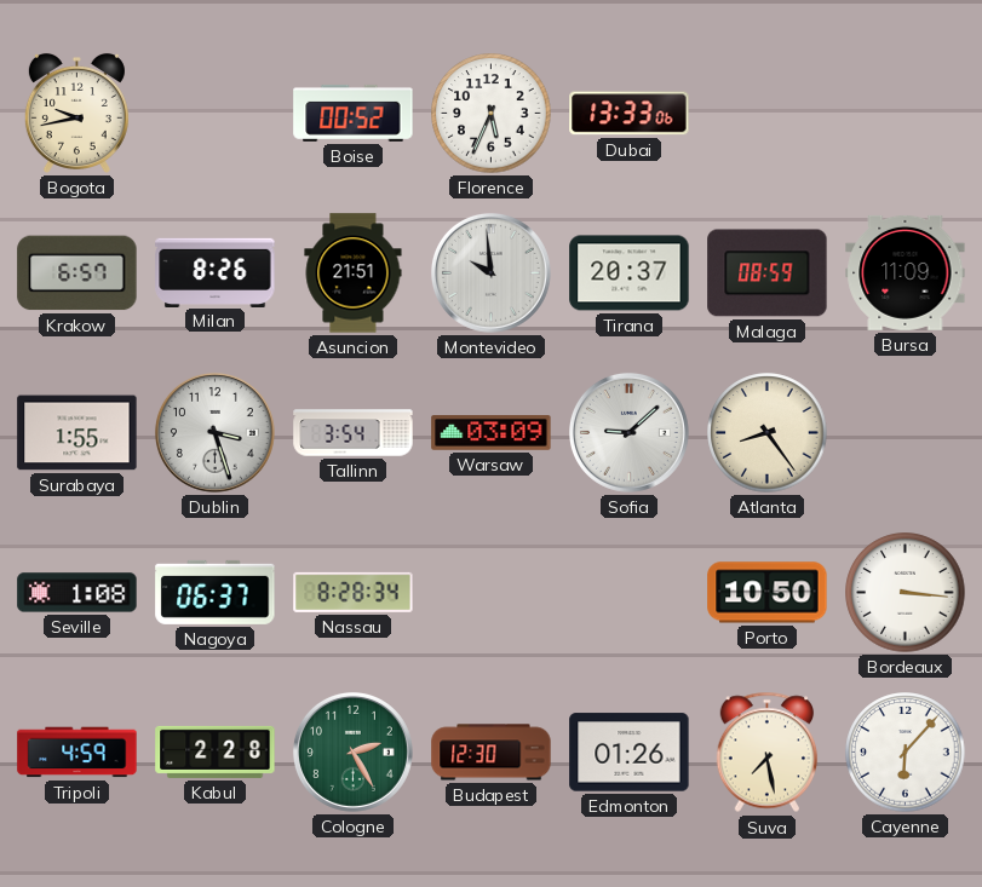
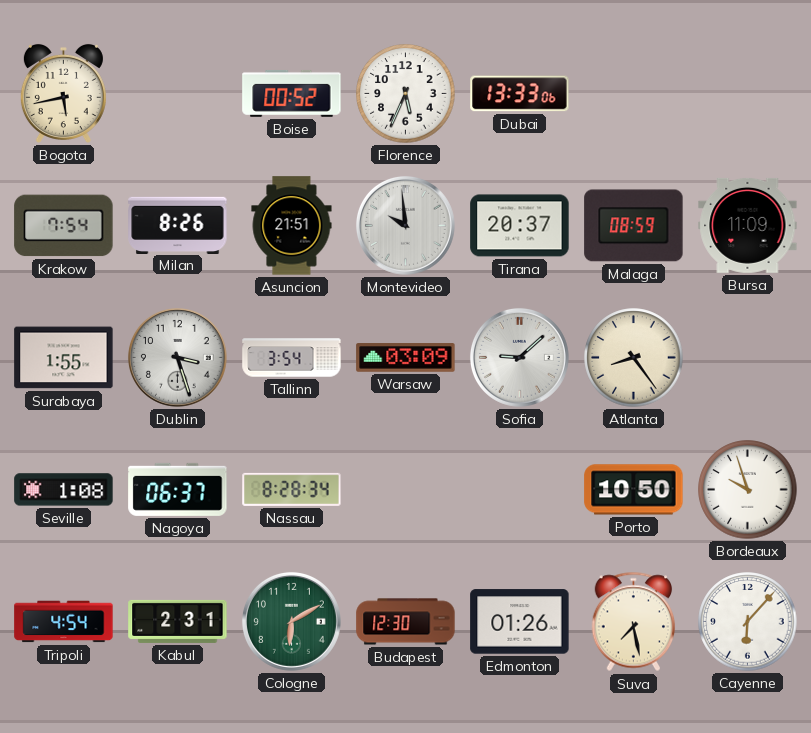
Bogota: 9:43 -> 5:43 (63, 93)
Krakow: 6:57 -> 7:54 (64, 226)
Bordeaux: 3:16 -> 9:57 (748, 490)
Tripoli: 4:59 -> 4:54 (64, 622)
Kabul: 2:28 -> 2:31 (178, 621)
Cologne: 2:25 -> 6:10 (291, 621)
